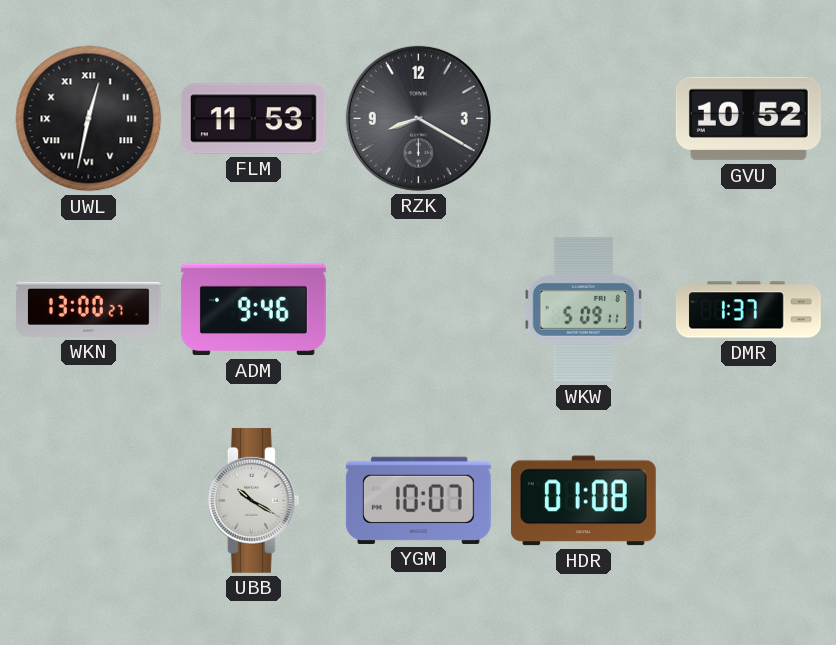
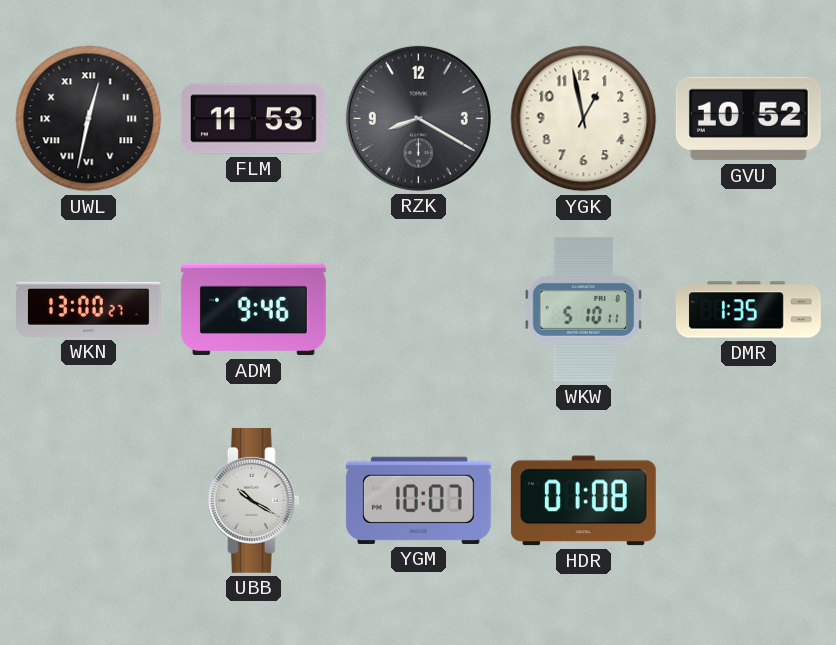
YGK: none -> 12:58 (584, 119)
WKW: 5:09 -> 5:10 (584, 309)
DMR: 1:37 -> 1:35 (749, 310)
